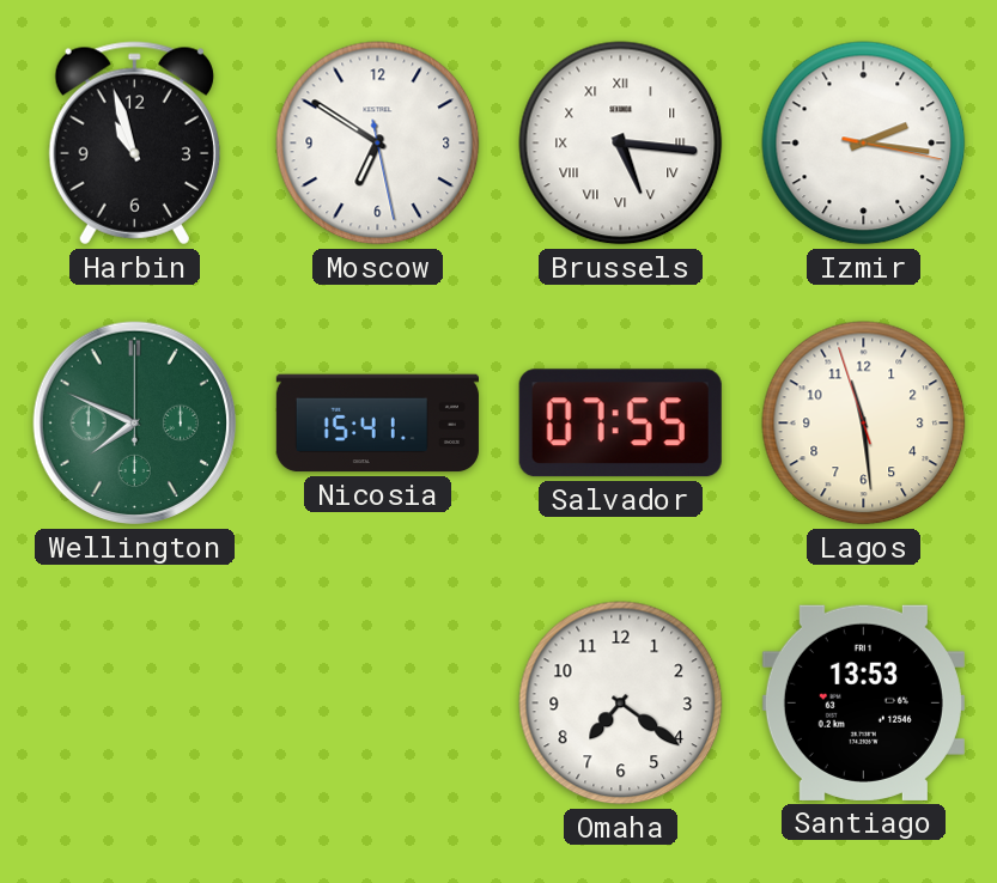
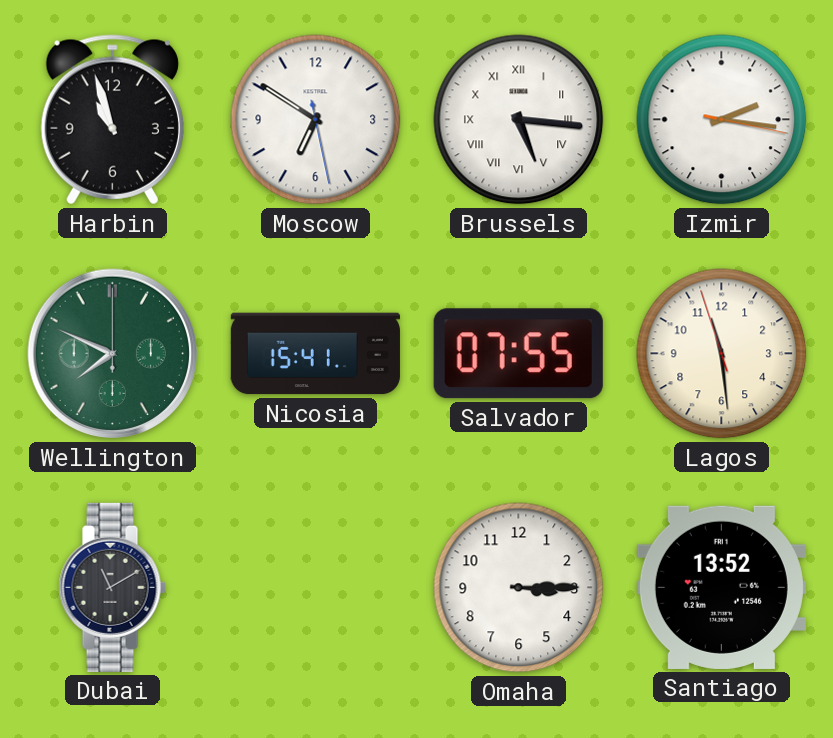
Dubai: none -> 11:10 (112, 587)
Omaha: 7:21 -> 3:15 (519, 588)
Santiago: 13:53 -> 13:52 (721, 587)
